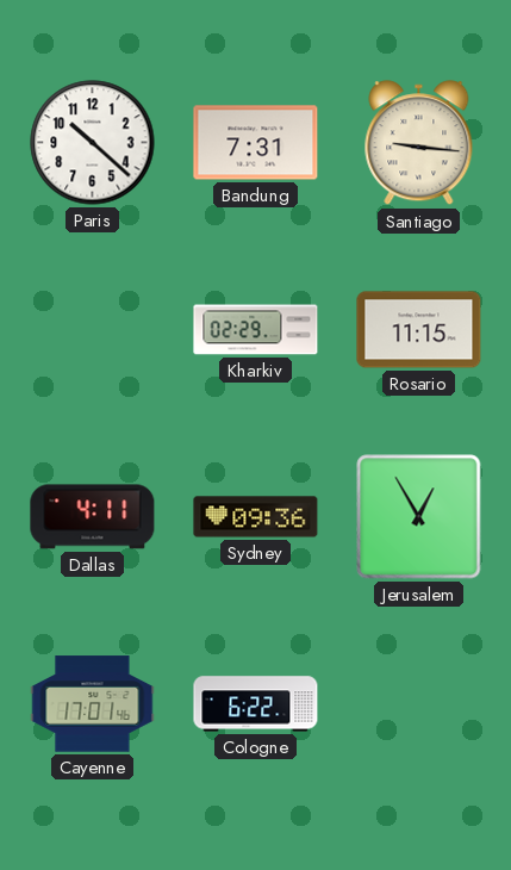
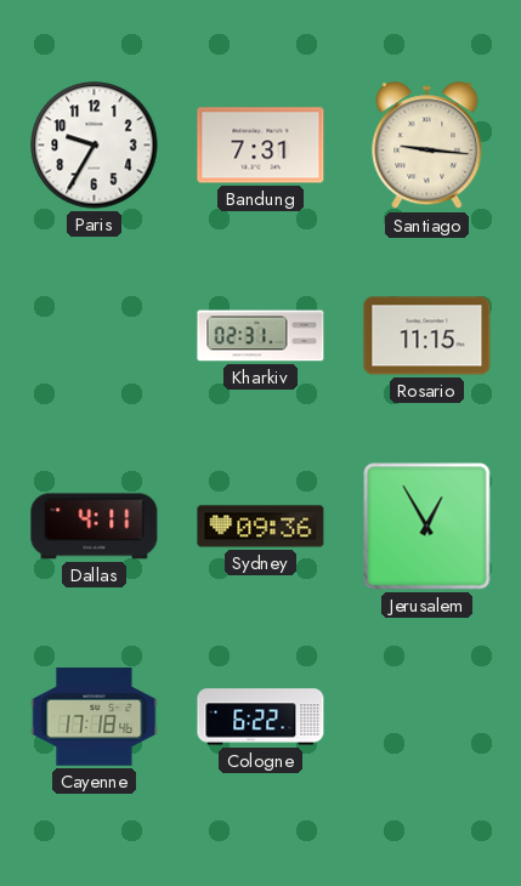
Paris: 10:22 -> 9:35 (95, 146)
Kharkiv: 02:29 -> 02:31 (261, 336)
Cayenne: 17:01 -> 17:18 (95, 717)
